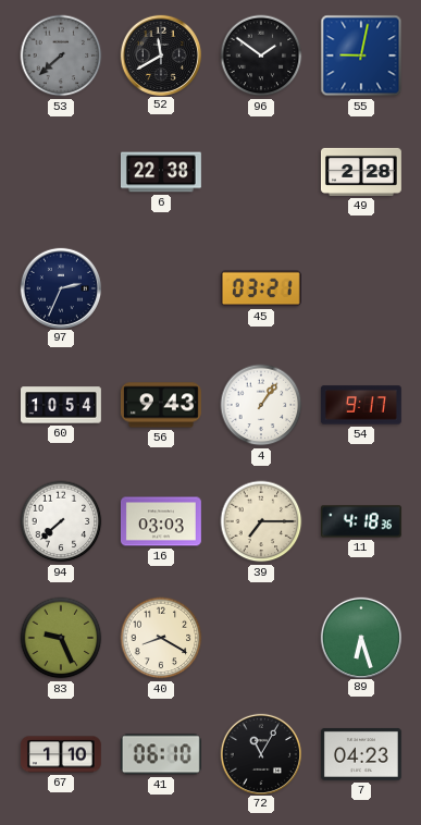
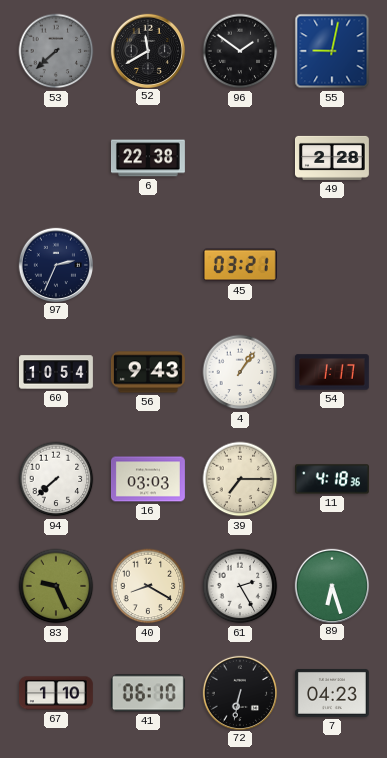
54: 9:17 -> 1:17 (332, 372)
61: none -> 2:25 (240, 586)
72: 11:05 -> 6:32 (239, 692)
